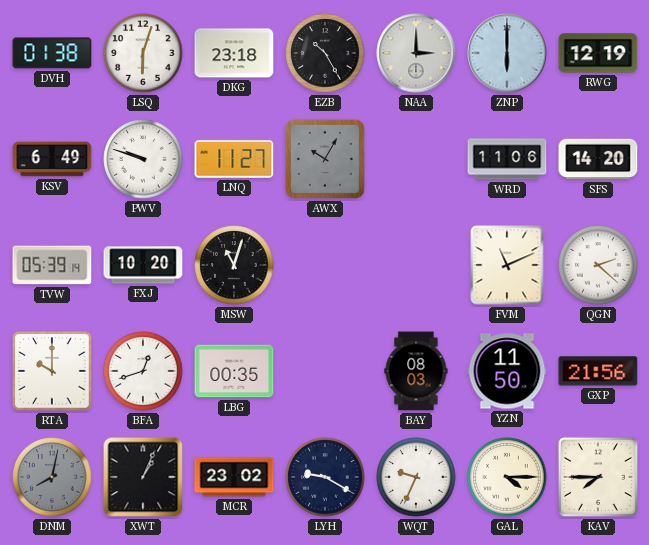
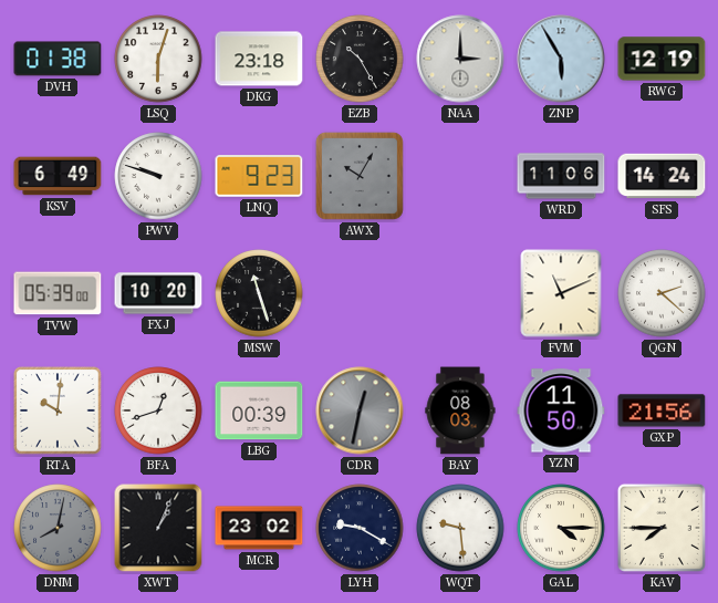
ZNP: 6:00 -> 5:55 (561, 59)
LNQ: 11:27 -> 9:23 (259, 176)
SFS: 14:20 -> 14:24 (662, 176)
TVW: 05:39:14 -> 05:39:00 (58, 293)
MSW: 11:03 -> 11:27 (259, 293)
RTA: 10:00 -> 10:01 (58, 410)
LBG: 00:35 -> 00:39 (259, 410)
CDR: none -> 12:32 (360, 410)
WQT: 9:34 -> 9:29 (460, 528)
